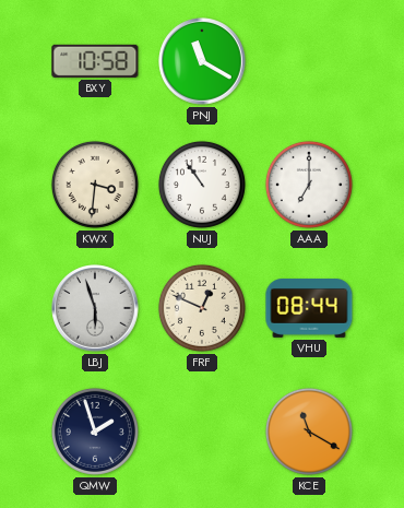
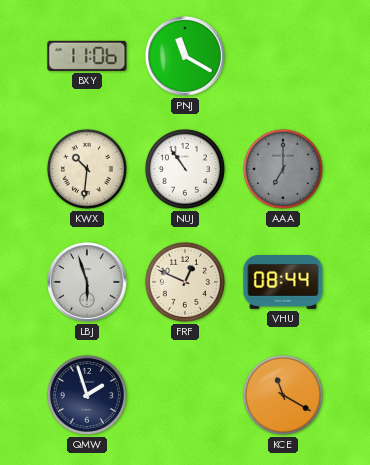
BXY: 10:58 -> 11:06 (87, 56)
KWX: 3:31 -> 10:31 (87, 169)
AAA dial: white -> grey (283, 169)
